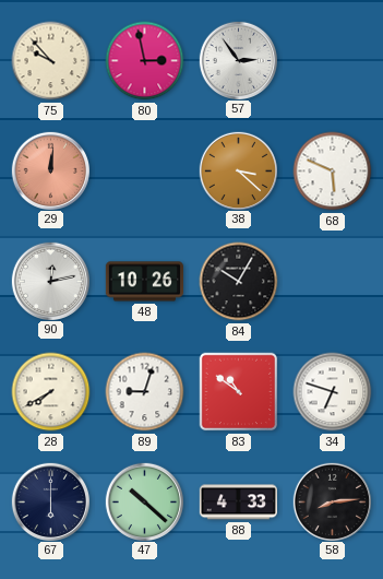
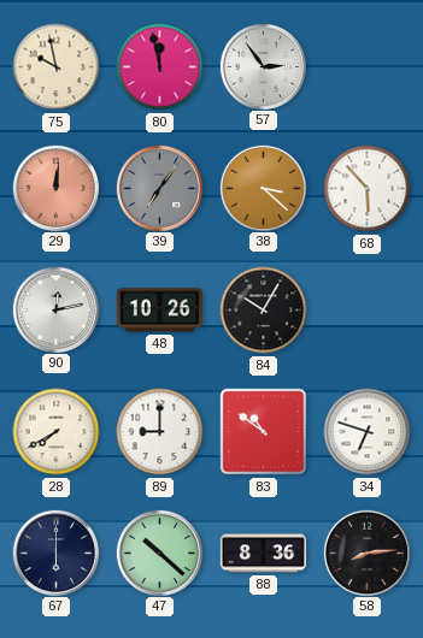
75: 9:53 -> 9:58 (57, 67)
80: 2:58 -> 11:58 (160, 67)
39: none -> 7:06 (159, 188)
68: 5:49 -> 5:53 (368, 189)
89: 9:03 -> 9:00 (160, 432)
88: 4:33 -> 8:36 (263, 554)
